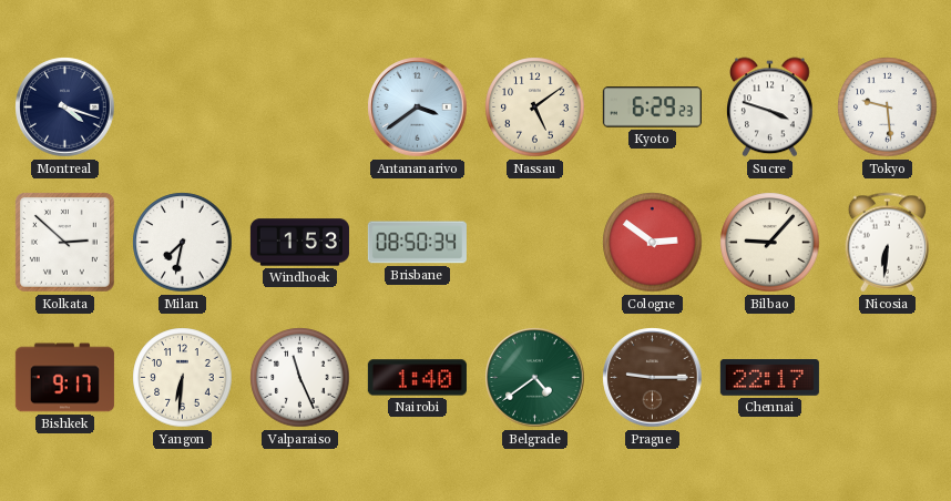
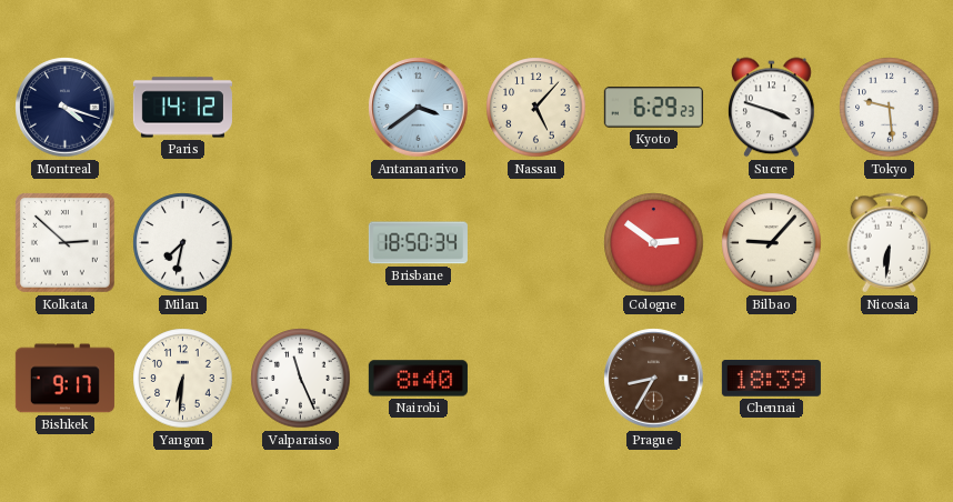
Paris: none -> 14:12 (182, 108)
Nassau: 5:09 -> 5:07 (536, 108)
Windhoek: 1:53 -> none (299, 243)
Brisbane: 08:50 -> 18:50 (418, 243)
Nairobi: 1:40 -> 8:40 (418, 379)
Belgrade: 4:39 -> none (535, 378)
Prague: 9:15 -> 8:35 (654, 379)
Chennai: 22:17 -> 18:39 (771, 379)
